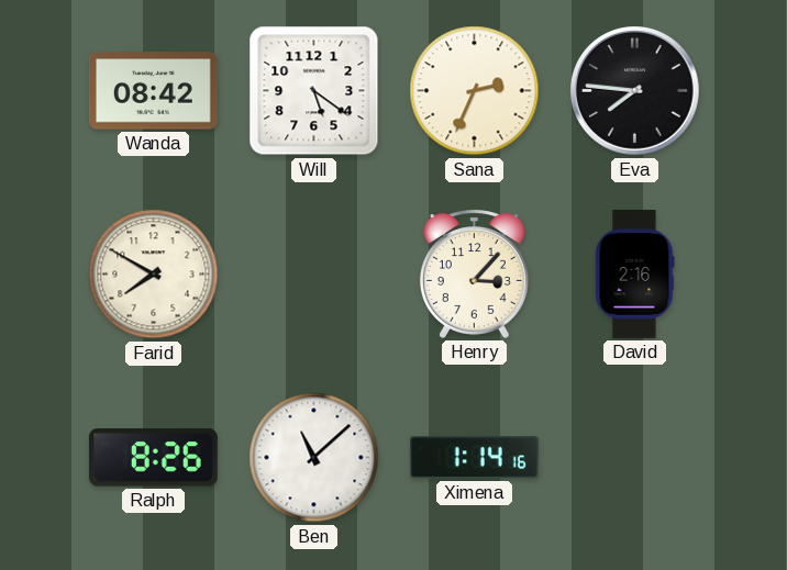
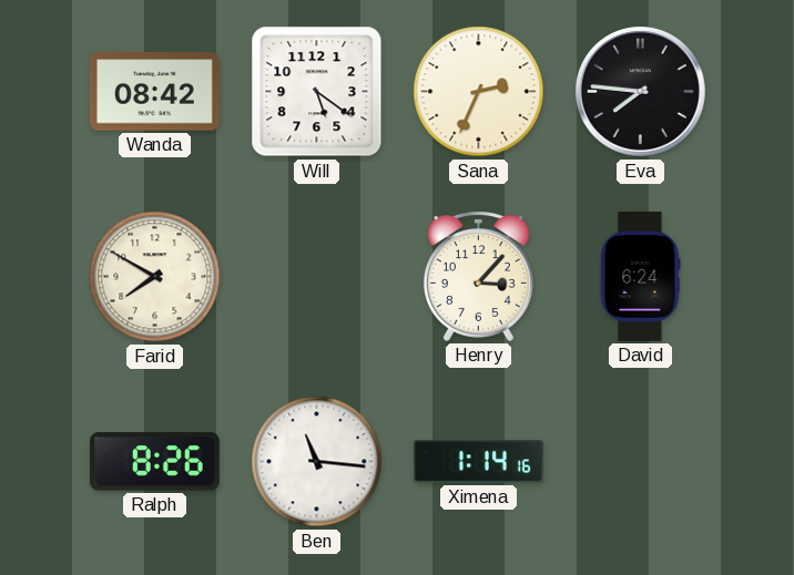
David: 2:16 -> 6:24 (641, 277)
Ben: 11:08 -> 11:16 (317, 462)
